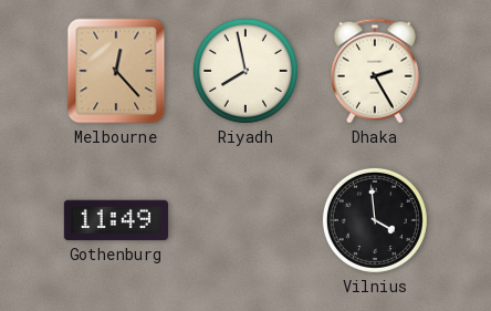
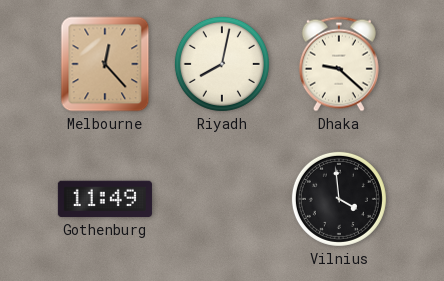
Riyadh: 7:58 -> 8:02 (222, 64)
Dhaka: 2:25 -> 9:22 (339, 64)
